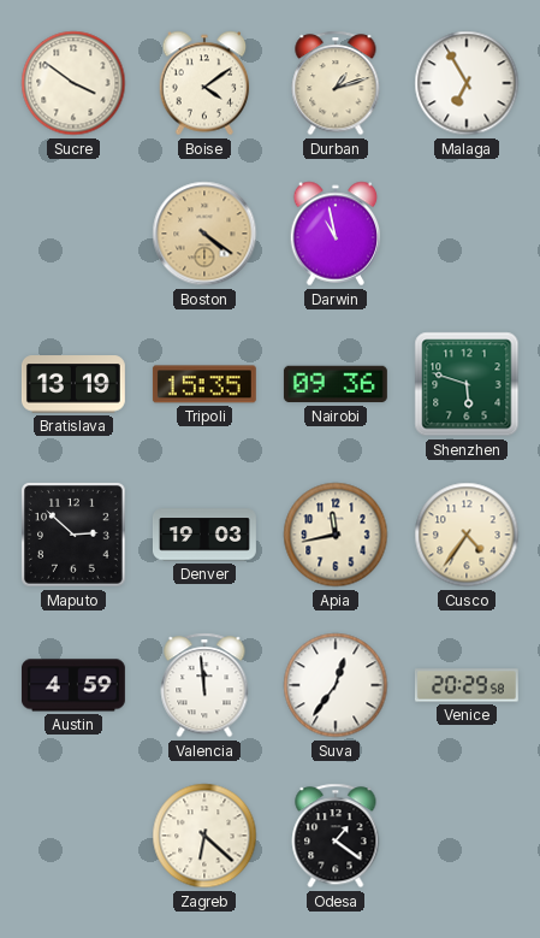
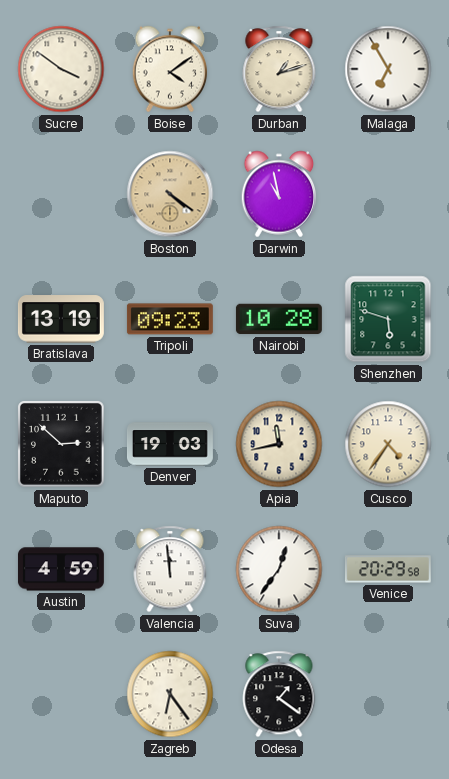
Tripoli: 15:35 -> 09:23 (170, 319)
Nairobi: 09:36 -> 10:28 (279, 319)
Zagreb: 6:22 -> 6:24 (170, 694)
